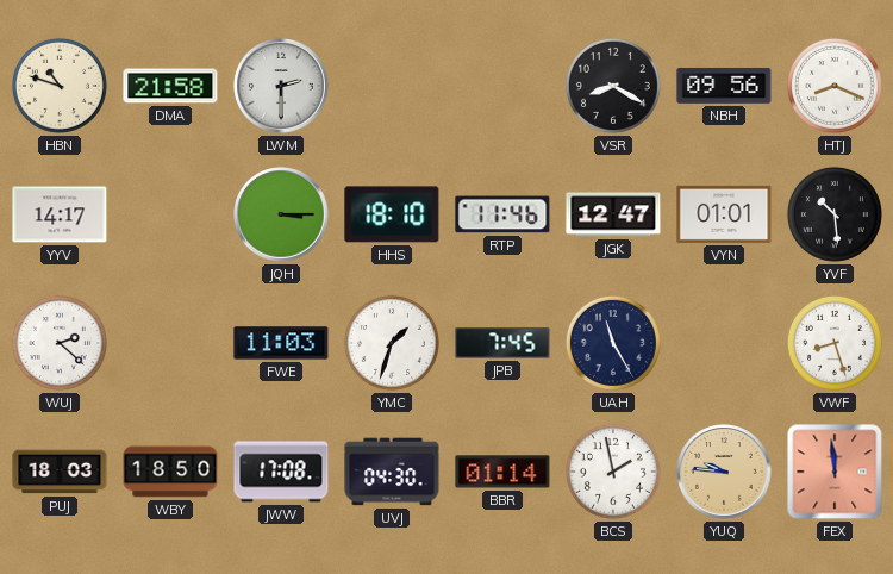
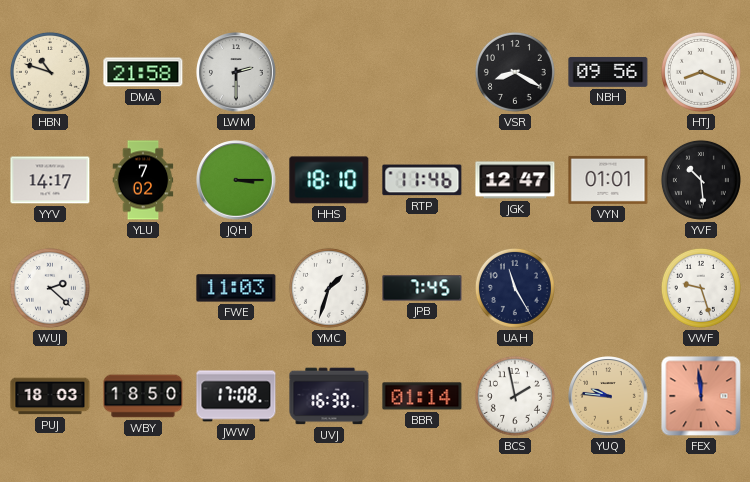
YLU: none -> 7:02 (143, 180)
VWF: 8:27 -> 9:27 (701, 288)
UVJ: 04:30 -> 16:30 (329, 396)
